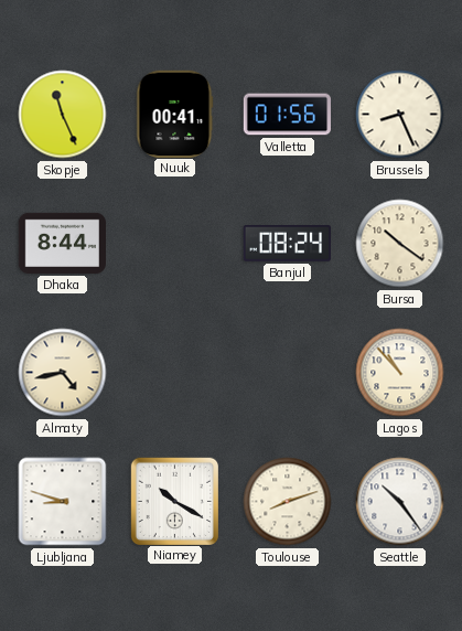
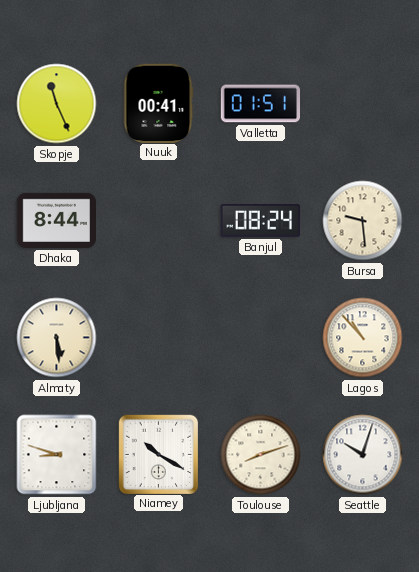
Valletta: 01:56 -> 01:51 (260, 104)
Brussels: 8:26 -> none (400, 115)
Bursa: 10:21 -> 9:29 (363, 221)
Almaty: 4:43 -> 5:29 (57, 338)
Seattle: 10:24 -> 10:03 (363, 455)
